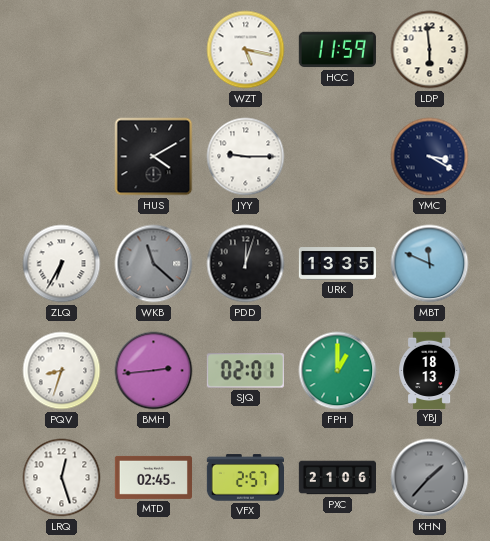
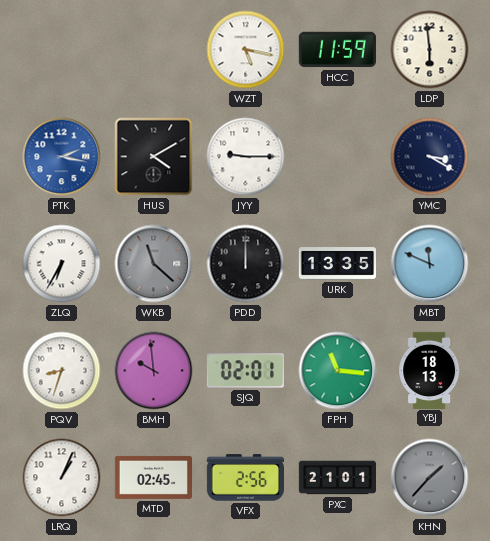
PTK: none -> 2:17 (62, 157)
PDD: 12:03 -> 12:00 (246, 264)
BMH: 2:44 -> 9:59 (154, 371)
FPH: 1:00 -> 11:16 (338, 371)
LRQ: 12:27 -> 1:04 (62, 478)
VFX: 2:57 -> 2:56 (245, 478)
PXC: 21:06 -> 21:01 (337, 478)
